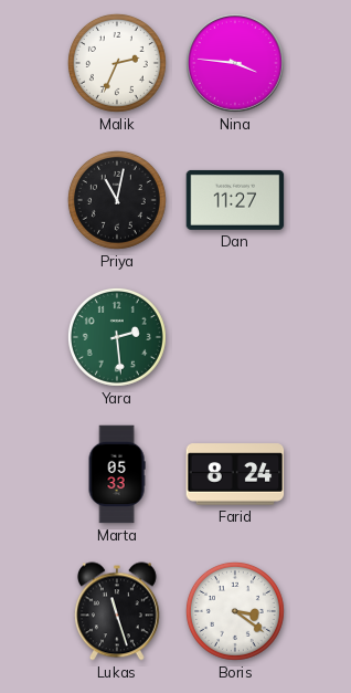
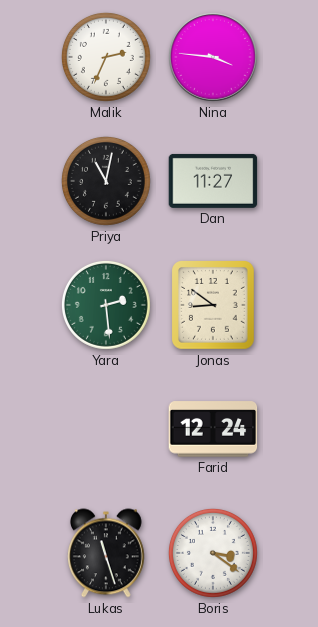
Jonas: none -> 8:51 (214, 306)
Marta: 05:33 -> none (117, 474)
Farid: 8:24 -> 12:24 (213, 429)
